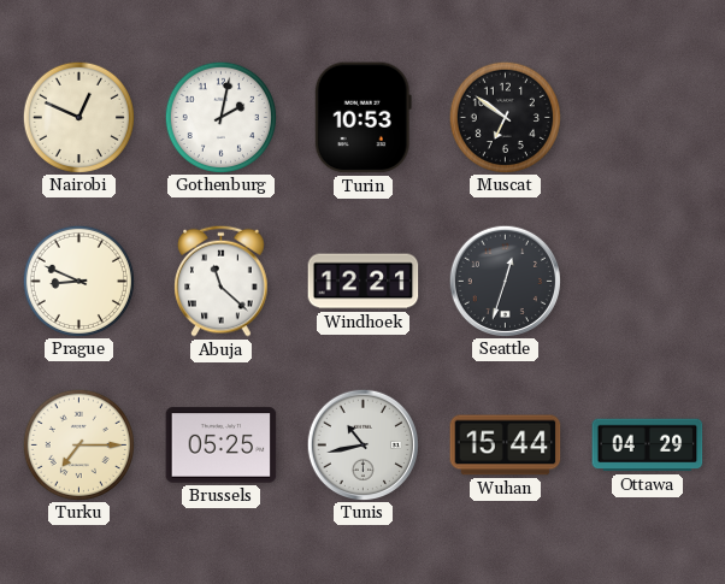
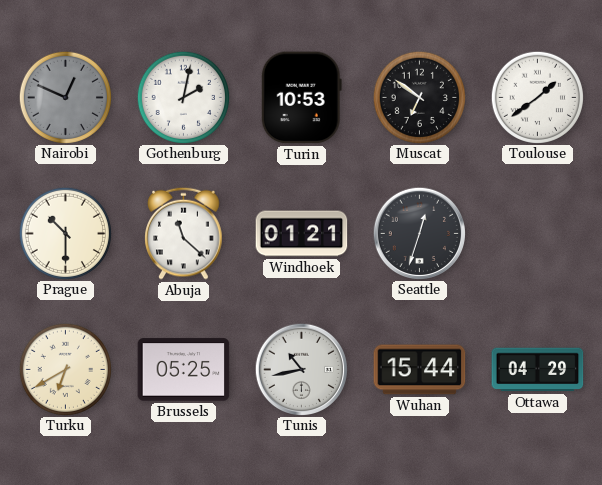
Nairobi dial: cream -> grey (65, 97)
Toulouse: none -> 1:39 (537, 97)
Prague: 8:49 -> 10:30 (65, 233)
Windhoek: 12:21 -> 01:21 (302, 234)
Turku: 7:15 -> 6:40 (65, 369)
